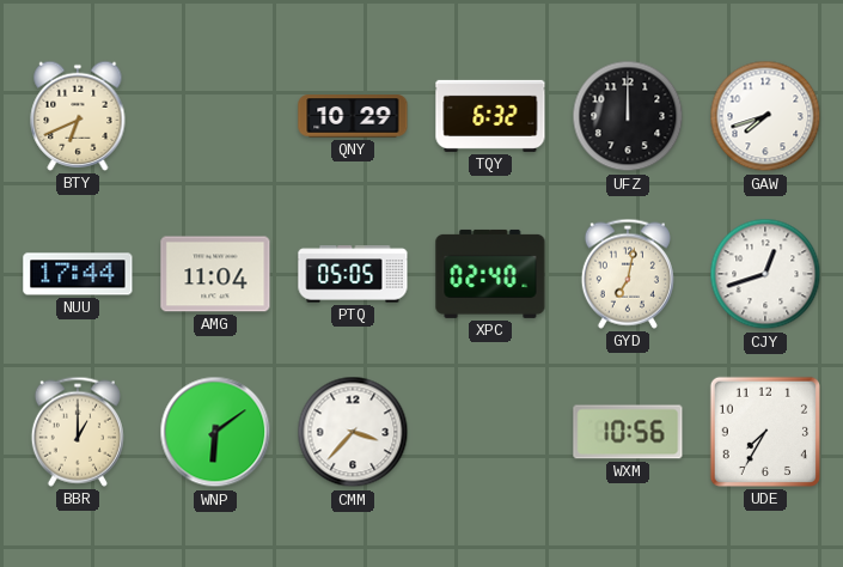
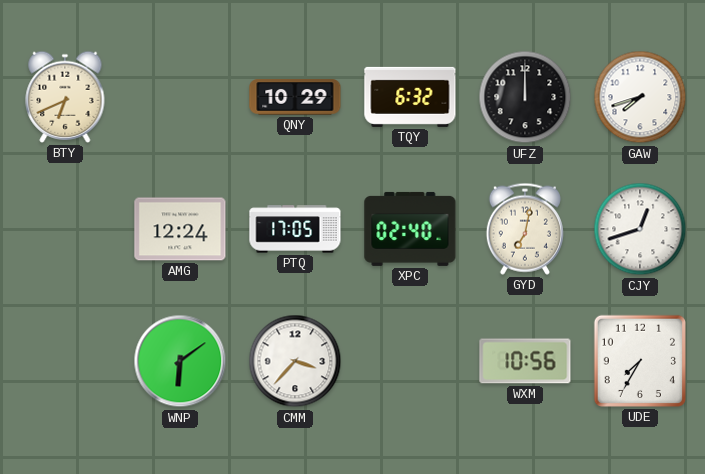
NUU: 17:44 -> none (78, 274)
AMG: 11:04 -> 12:24 (180, 229)
PTQ: 05:05 -> 17:05 (295, 229)
BBR: 1:00 -> none (78, 432)
